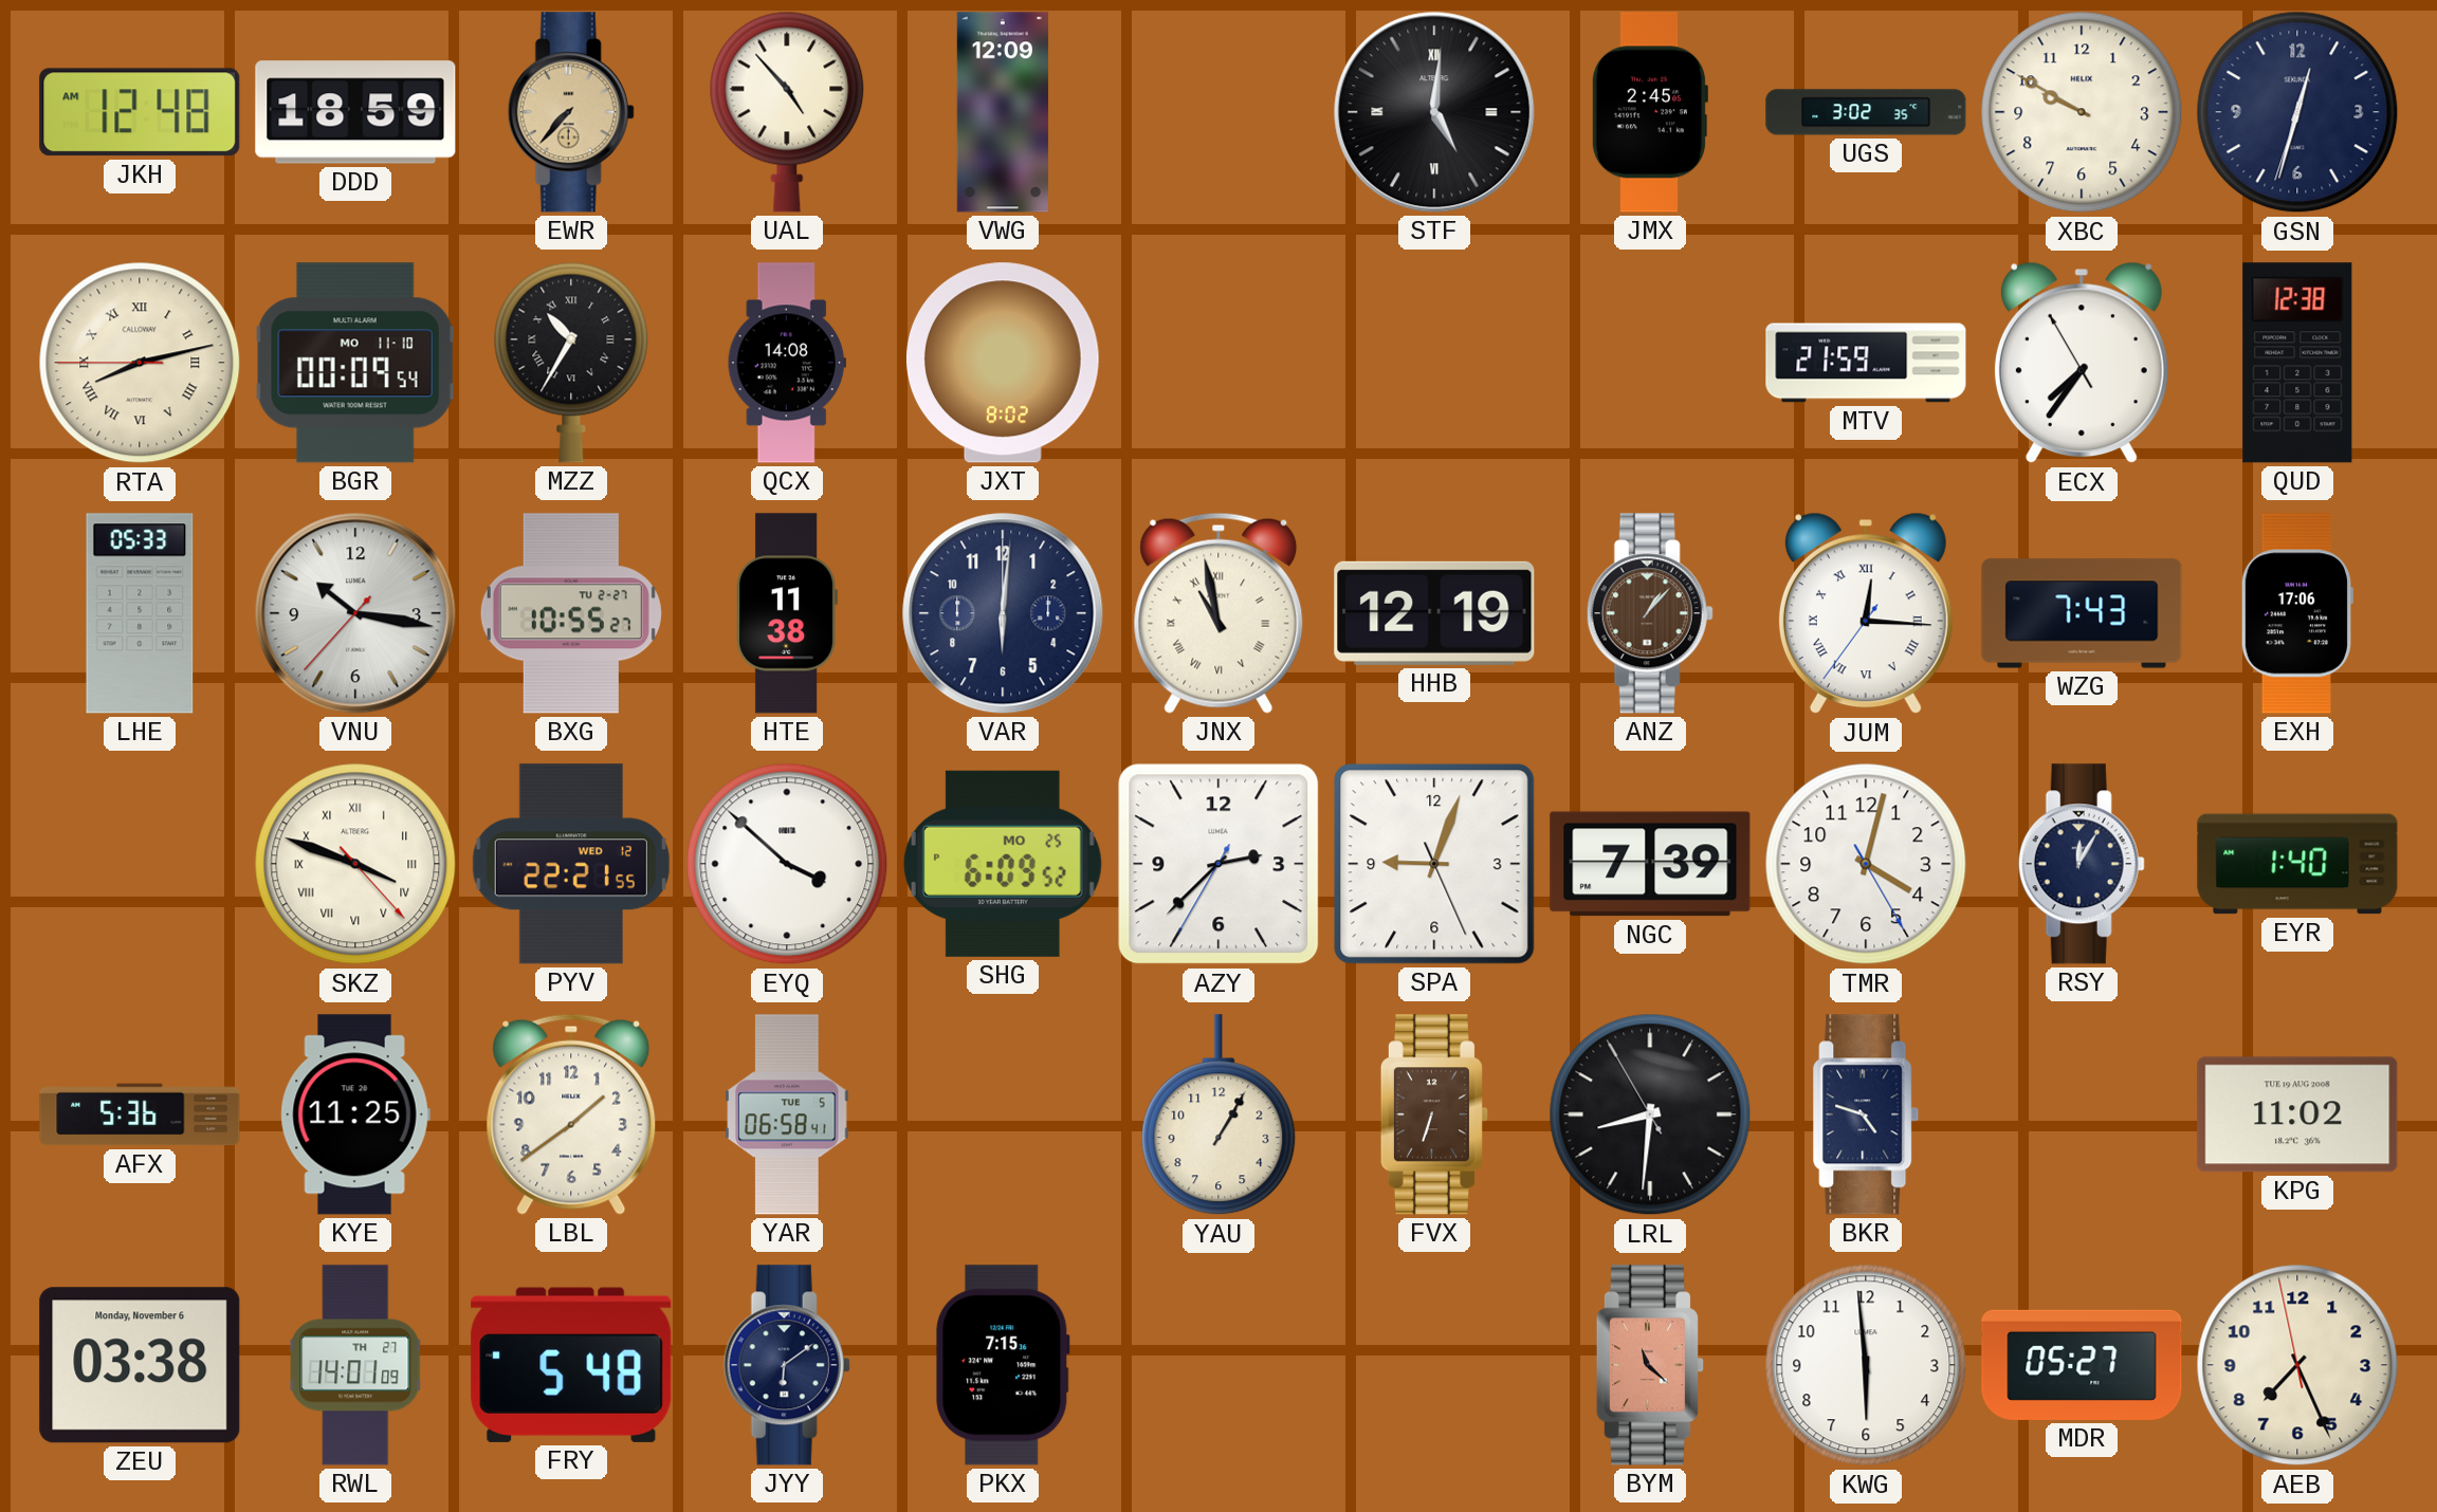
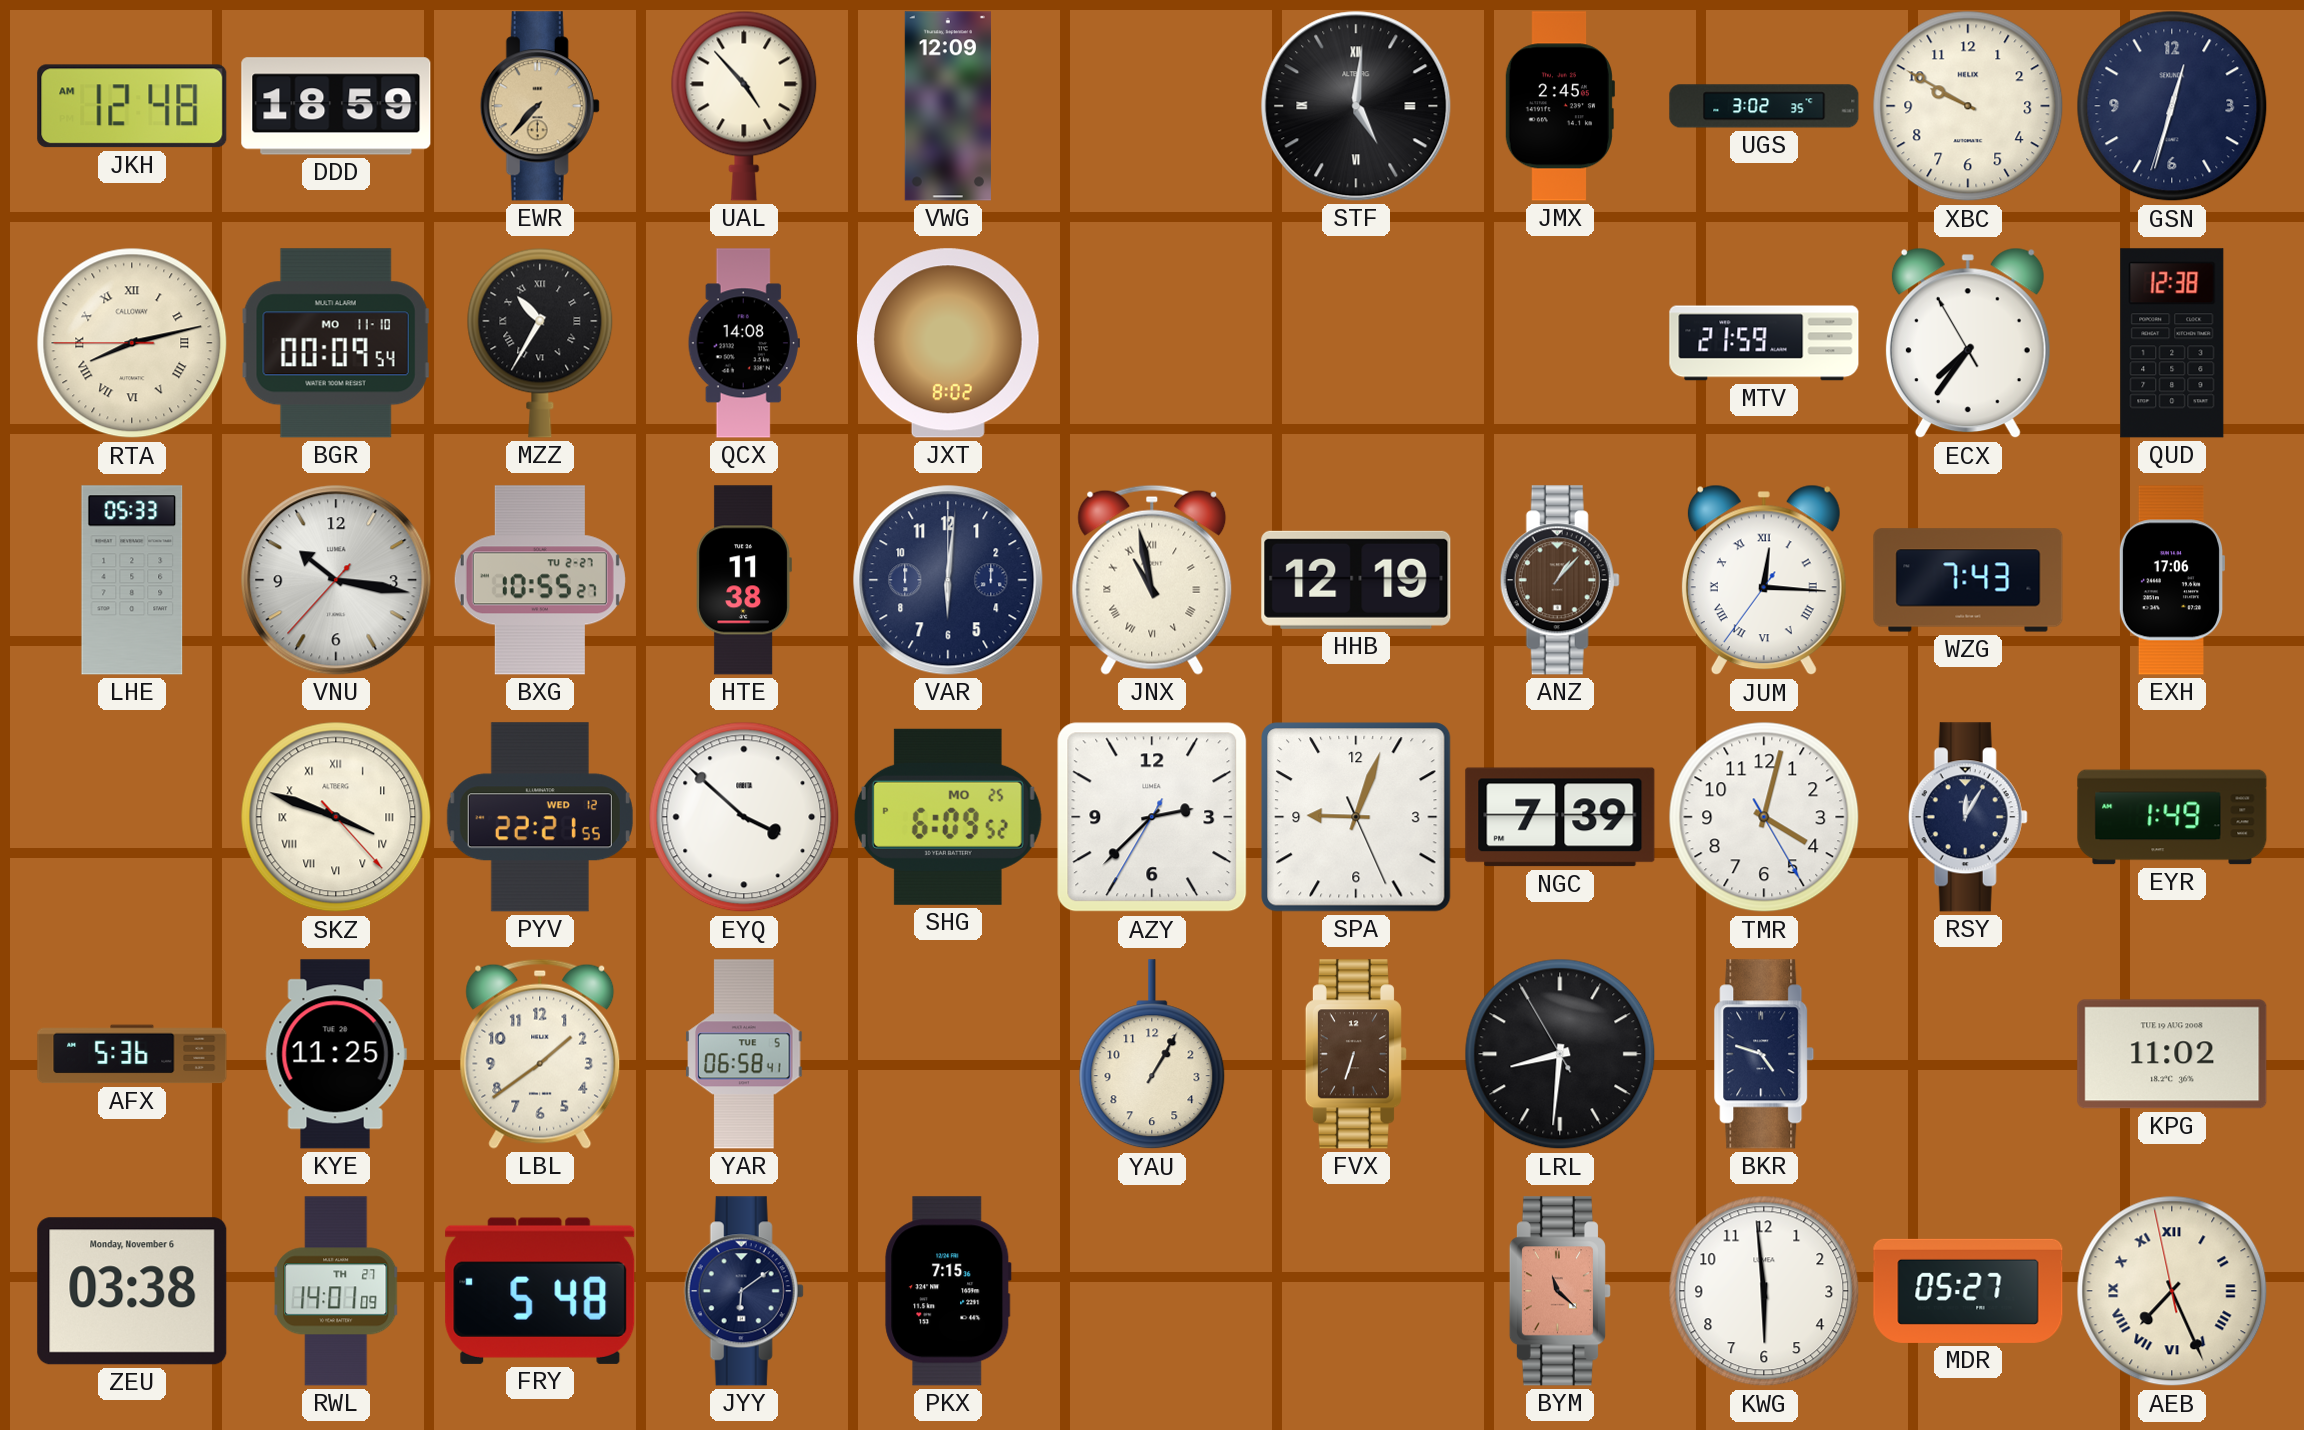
EYR: 1:40 -> 1:49 (2172, 817)
AEB numerals: Arabic -> Roman (2172, 1291)
